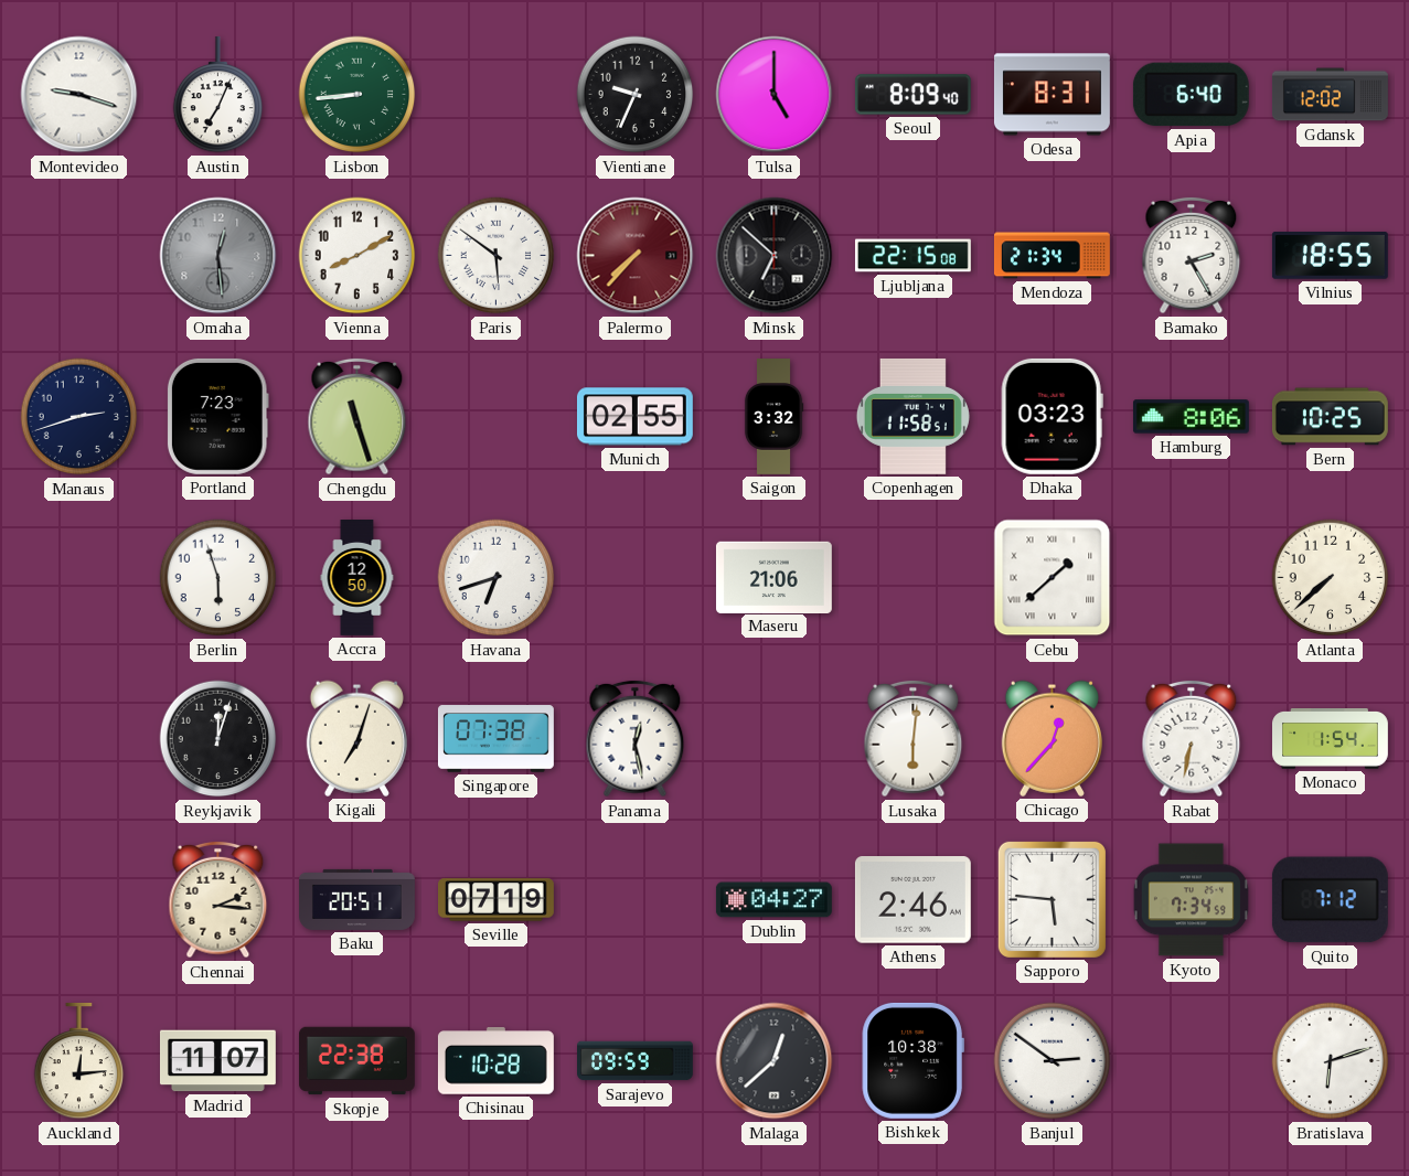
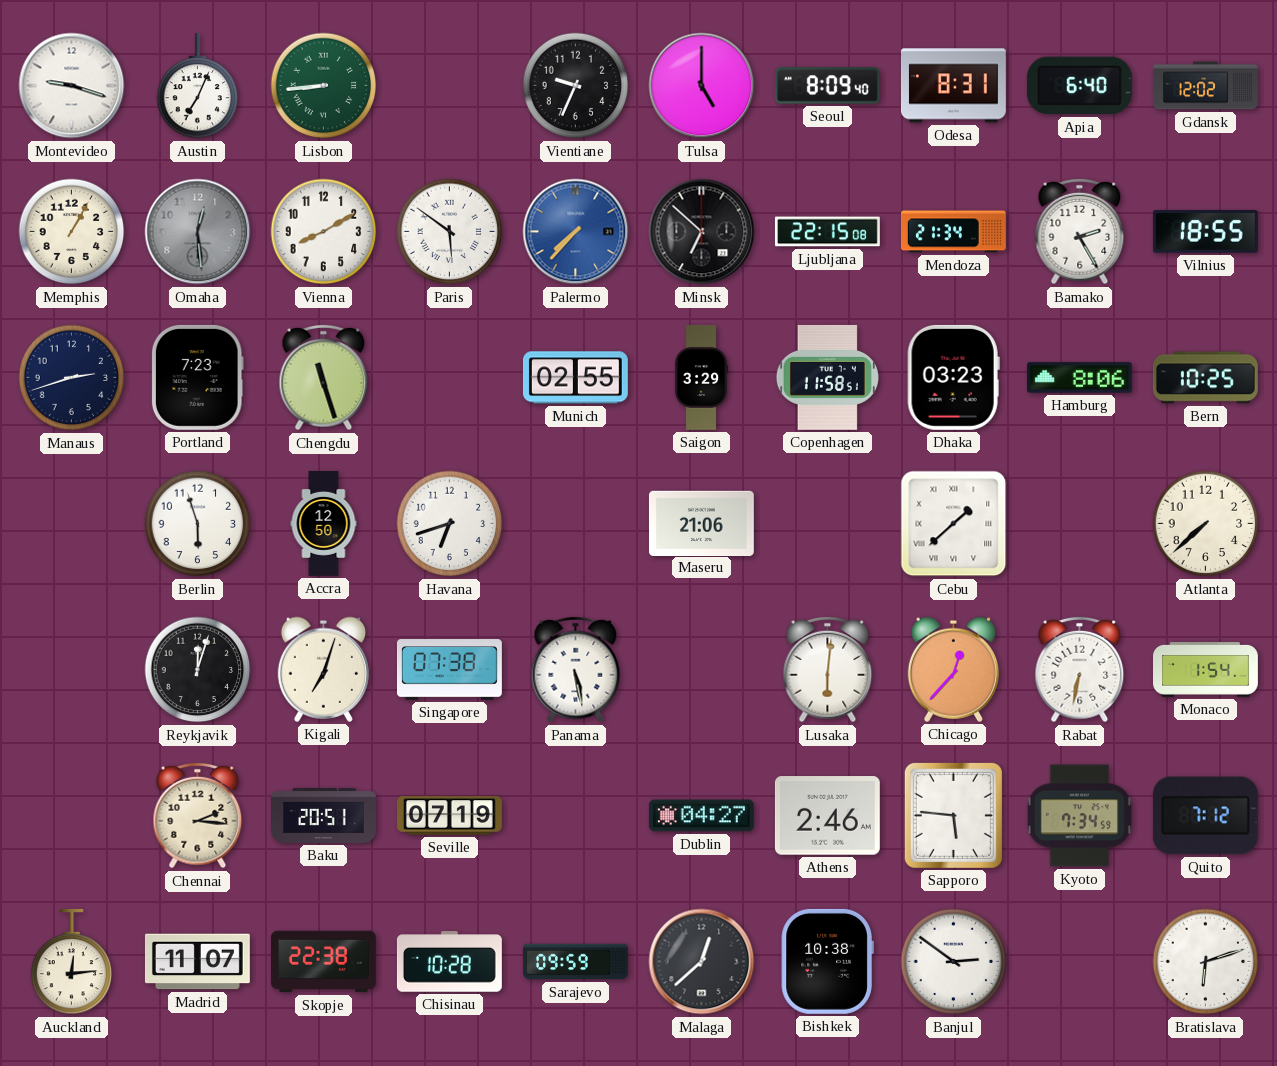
Memphis: none -> 1:05 (72, 232)
Palermo dial: burgundy -> blue (576, 232)
Saigon: 3:32 -> 3:29 (701, 378)
Panama: 12:28 -> 5:28 (576, 670)
